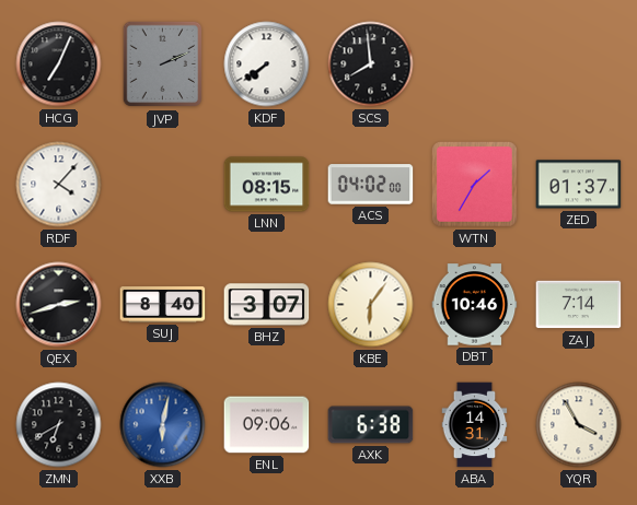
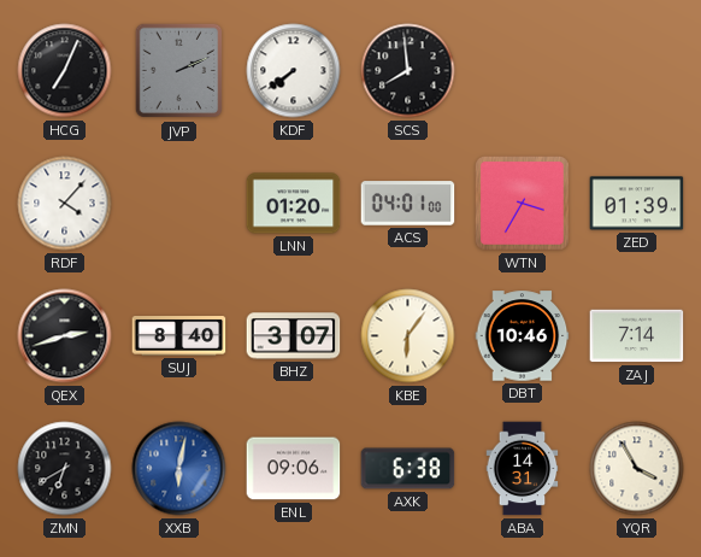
LNN: 08:15 -> 01:20 (294, 204)
ACS: 04:02 -> 04:01 (408, 204)
WTN: 1:35 -> 3:35 (523, 204)
ZED: 01:37 -> 01:39 (637, 204)
